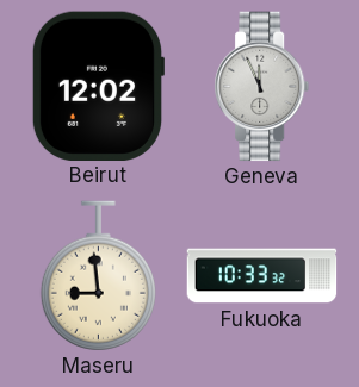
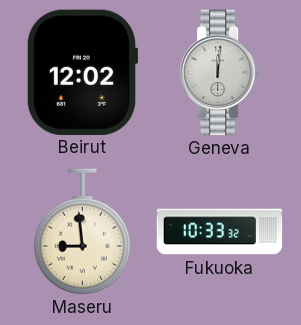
Geneva: 11:56 -> 12:01 (220, 73)
